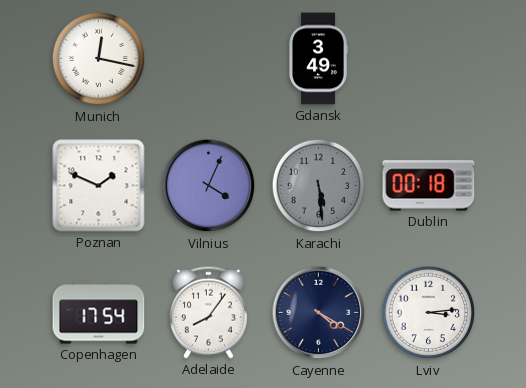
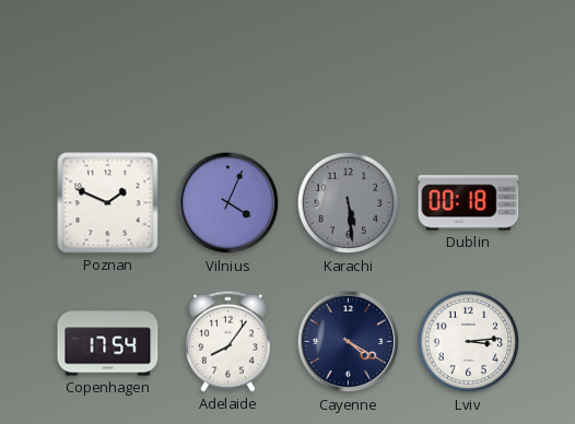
Munich: 12:17 -> none (99, 59)
Gdansk: 3:49 -> none (318, 59)
